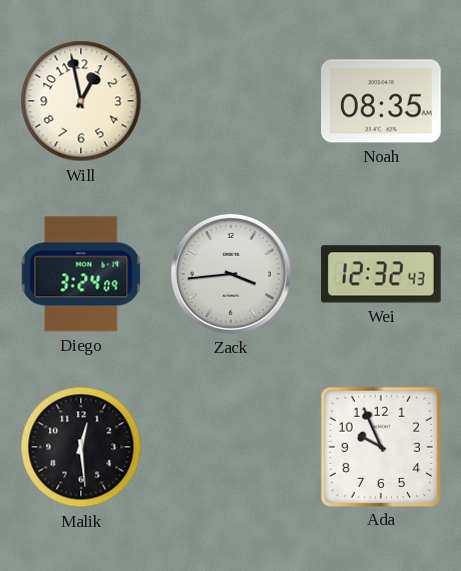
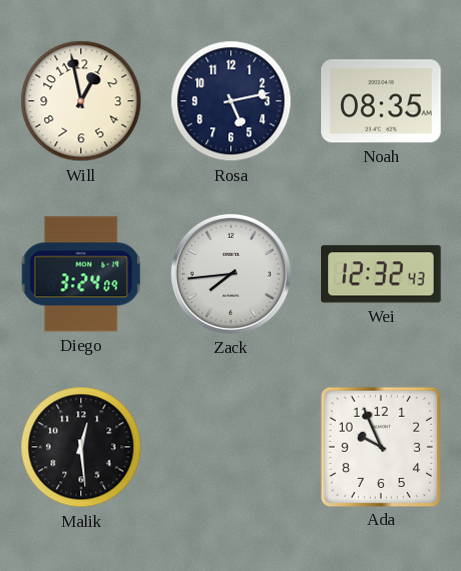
Rosa: none -> 5:13 (231, 101)
Zack: 3:44 -> 7:44 (231, 274)
